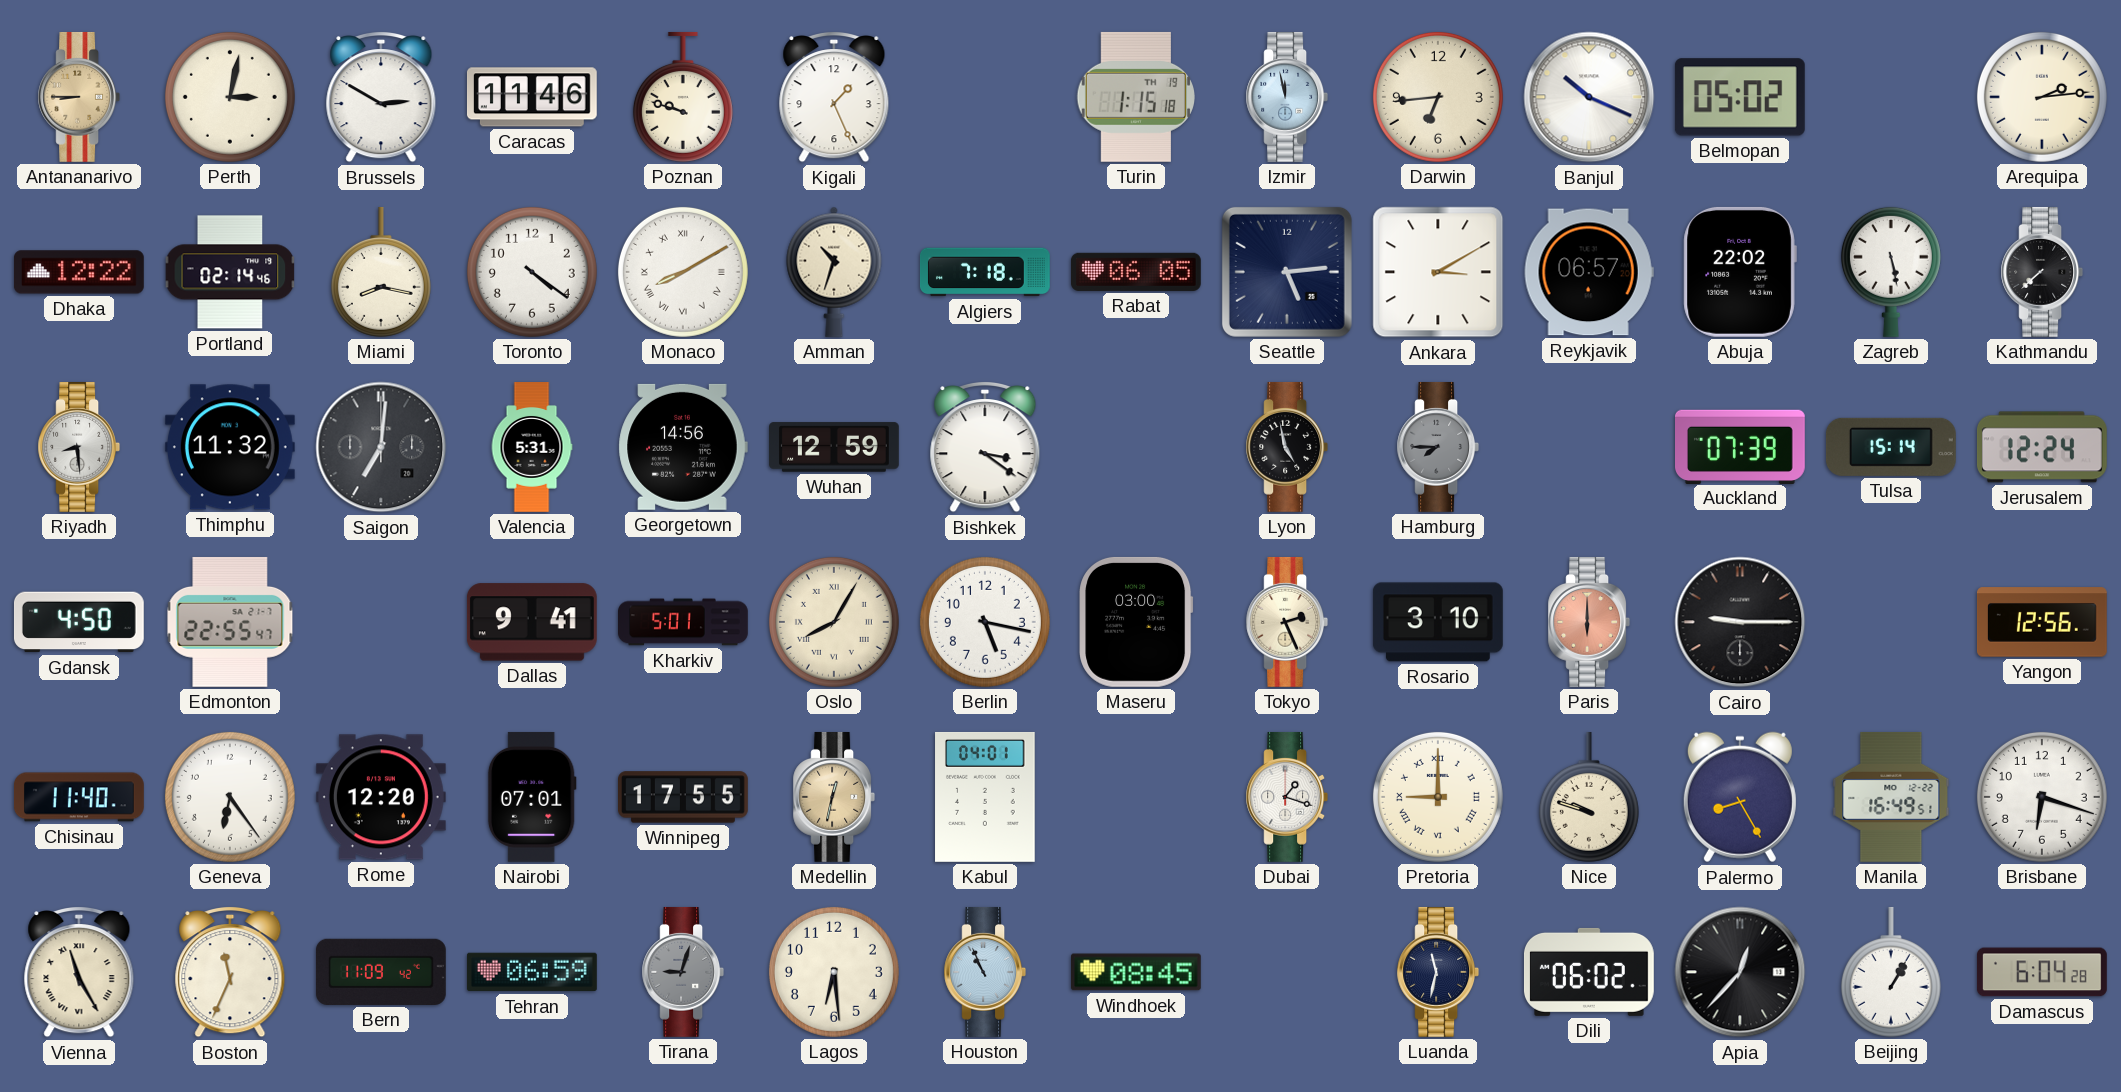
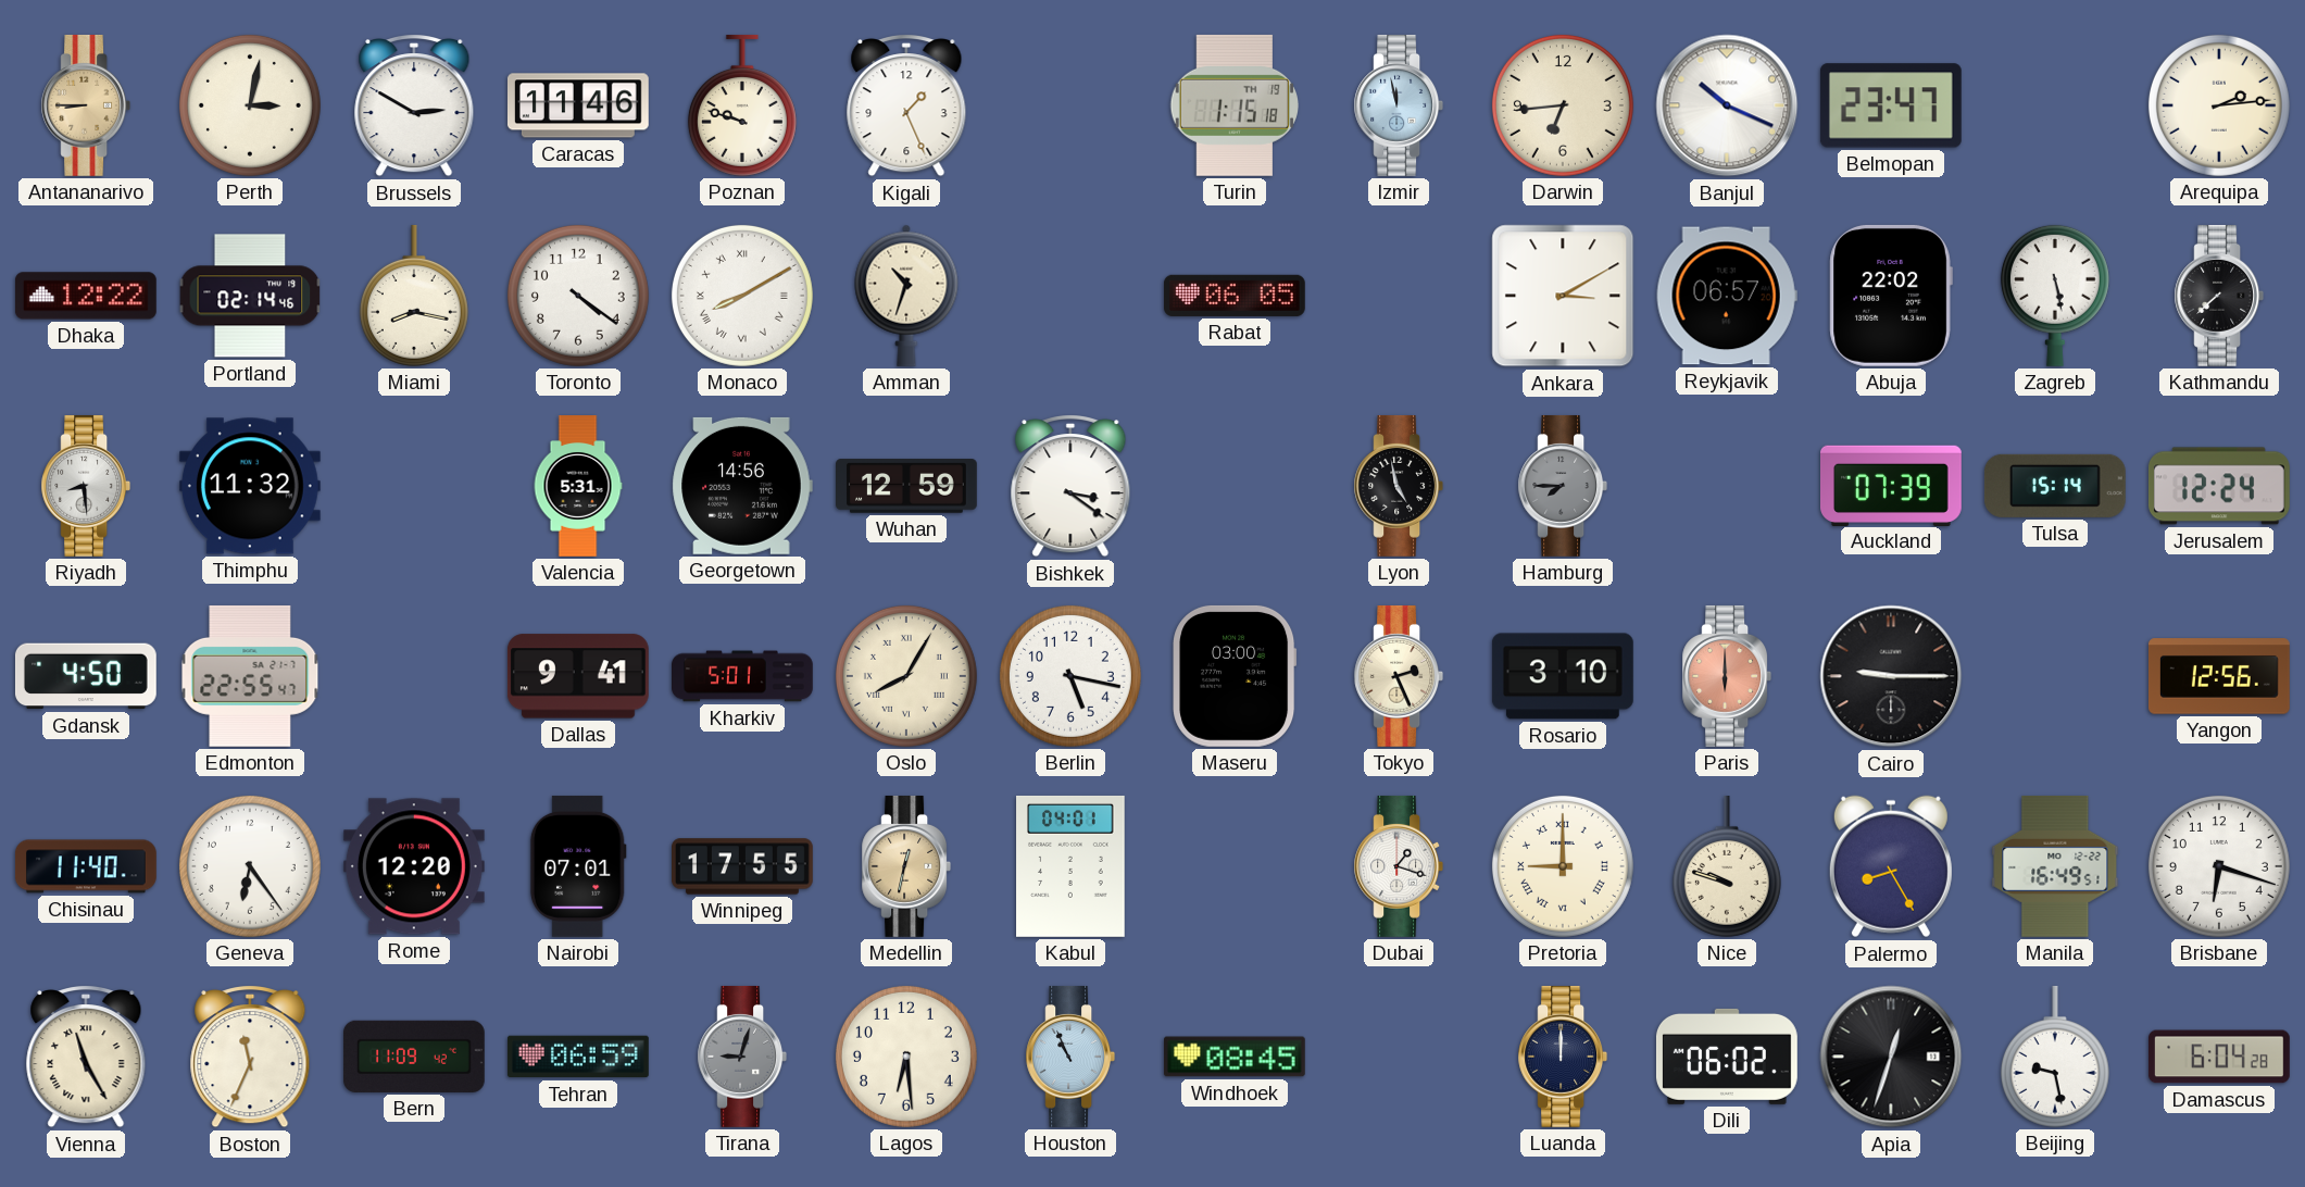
Belmopan: 05:02 -> 23:47 (1891, 105)
Algiers: 7:18 -> none (986, 272)
Seattle: 5:14 -> none (1287, 272)
Saigon: 7:01 -> none (381, 447)
Luanda: 11:32 -> 12:00 (1563, 1057)
Apia: 12:37 -> 12:33 (1891, 1057)
Beijing: 1:05 -> 9:28 (2055, 1057)
